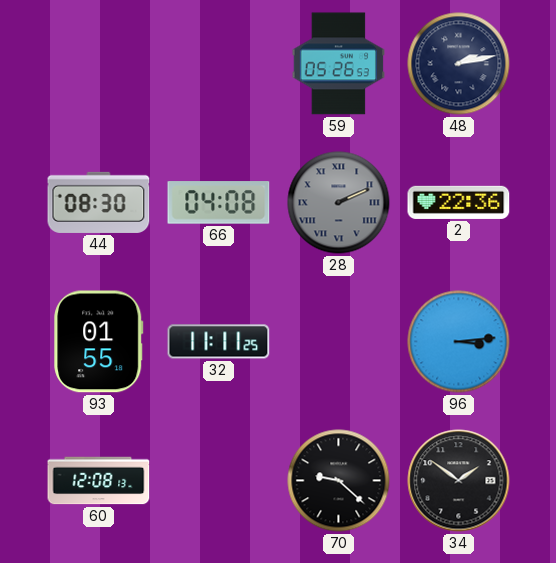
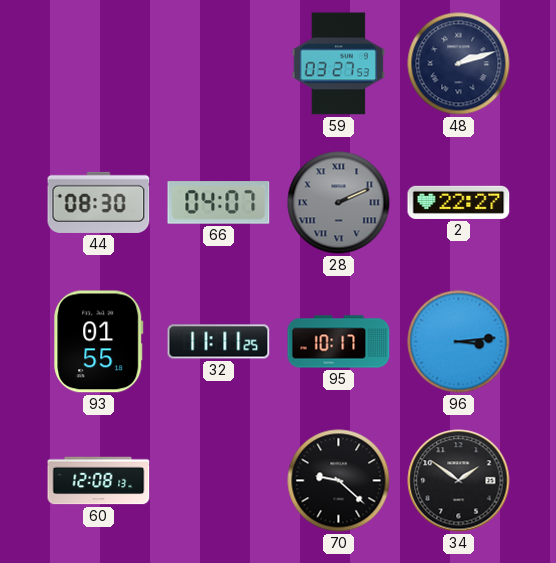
59: 05:26 -> 03:27 (338, 64)
48: 2:13 -> 2:12 (459, 64)
66: 04:08 -> 04:07 (219, 203)
2: 22:36 -> 22:27 (459, 202)
95: none -> 10:17 (339, 342)
